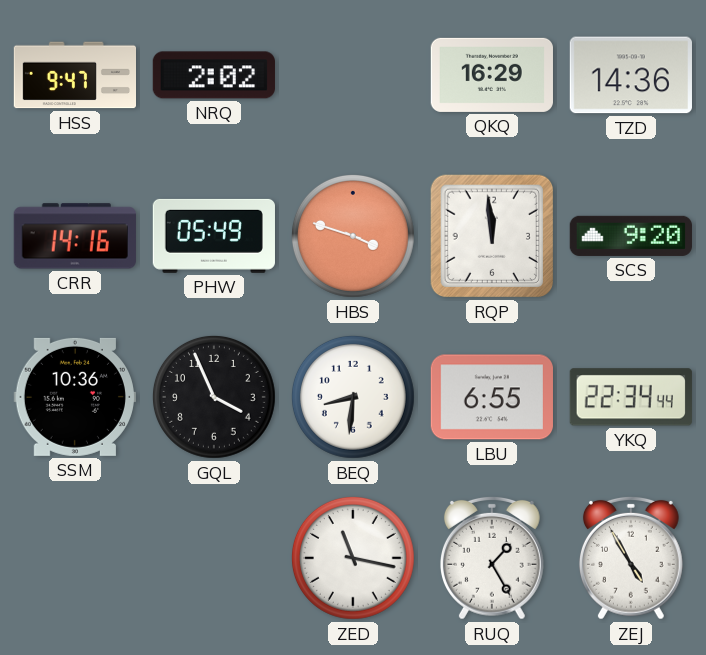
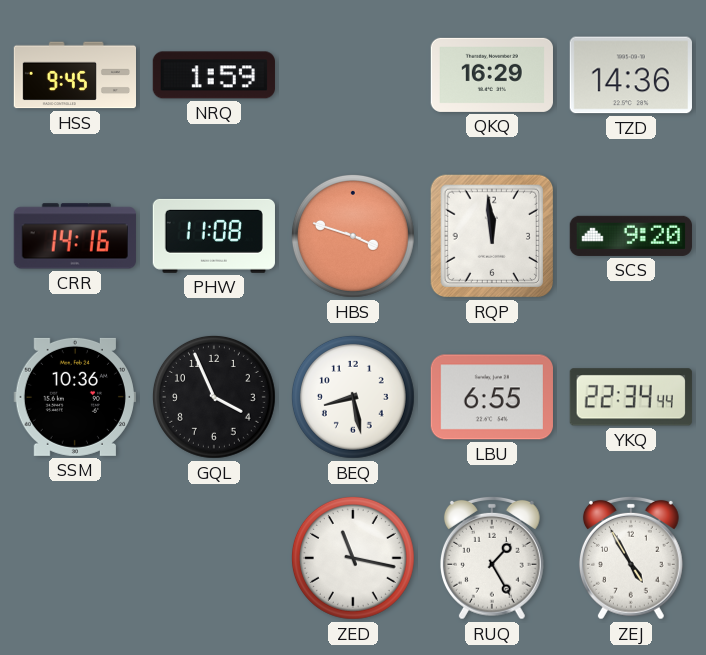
HSS: 9:47 -> 9:45 (74, 75)
NRQ: 2:02 -> 1:59 (214, 75)
PHW: 05:49 -> 11:08 (214, 236)
BEQ: 8:31 -> 8:28 (353, 397)
